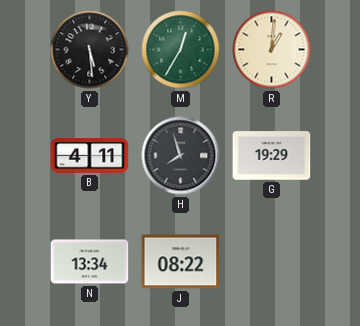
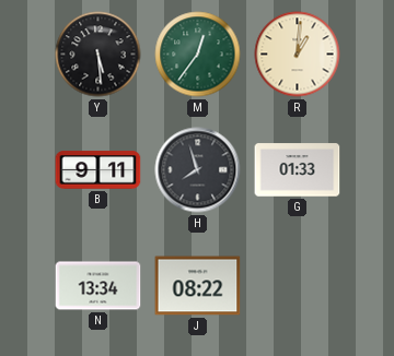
M: 12:35 -> 12:36 (198, 55)
B: 4:11 -> 9:11 (99, 170)
G: 19:29 -> 01:33 (298, 170)
